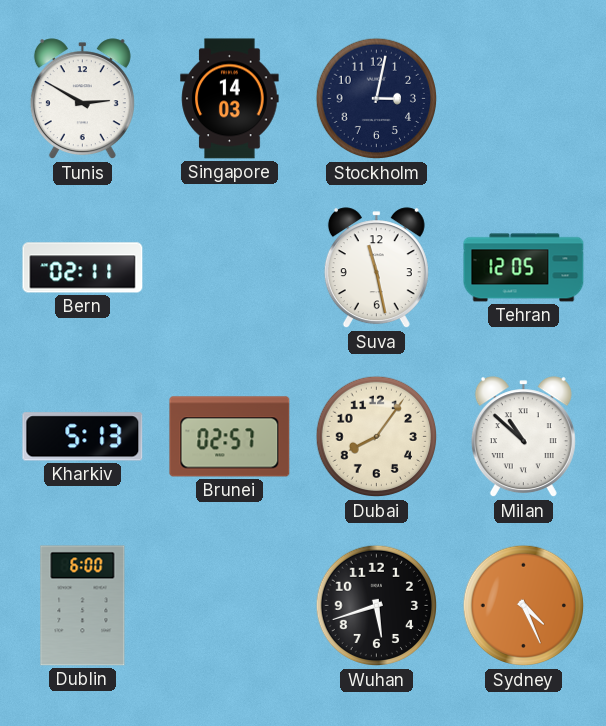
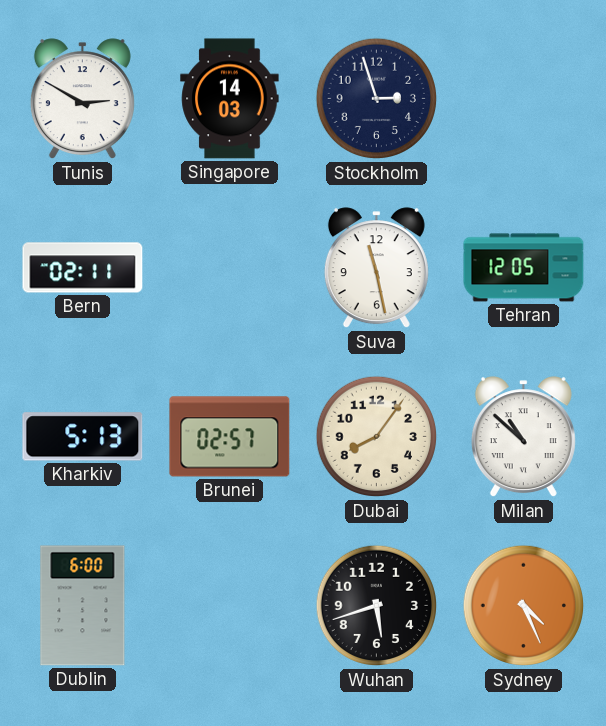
Stockholm: 3:02 -> 2:57 (377, 99)
